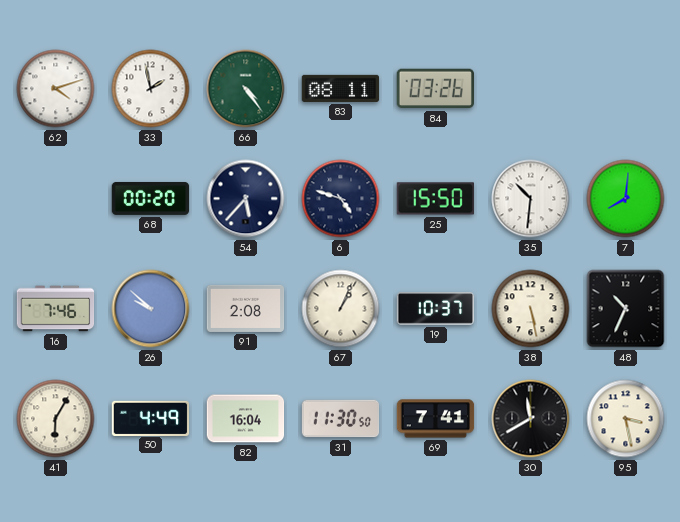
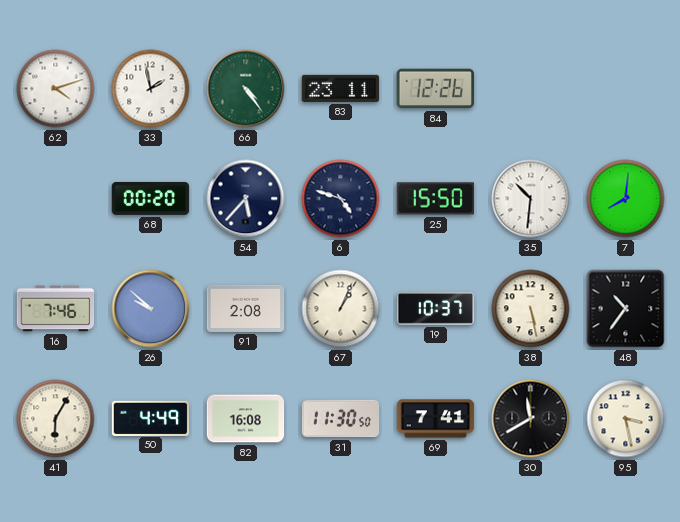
83: 08:11 -> 23:11 (341, 88)
84: 03:26 -> 12:26 (435, 89)
48: 10:34 -> 10:36 (626, 309)
82: 16:04 -> 16:08 (246, 419)
